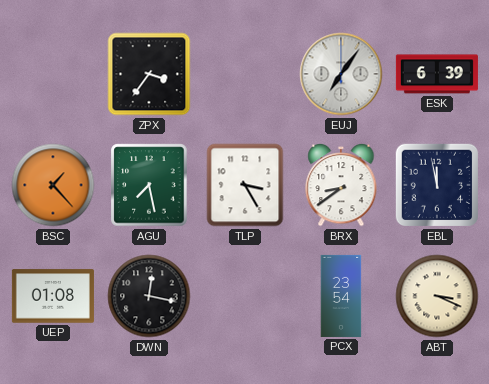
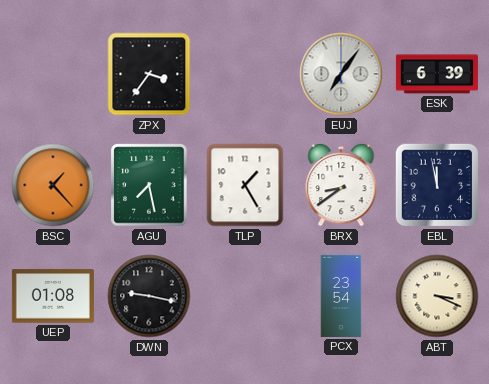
TLP: 3:25 -> 1:25 (245, 185)
DWN: 12:17 -> 9:17 (149, 296)
